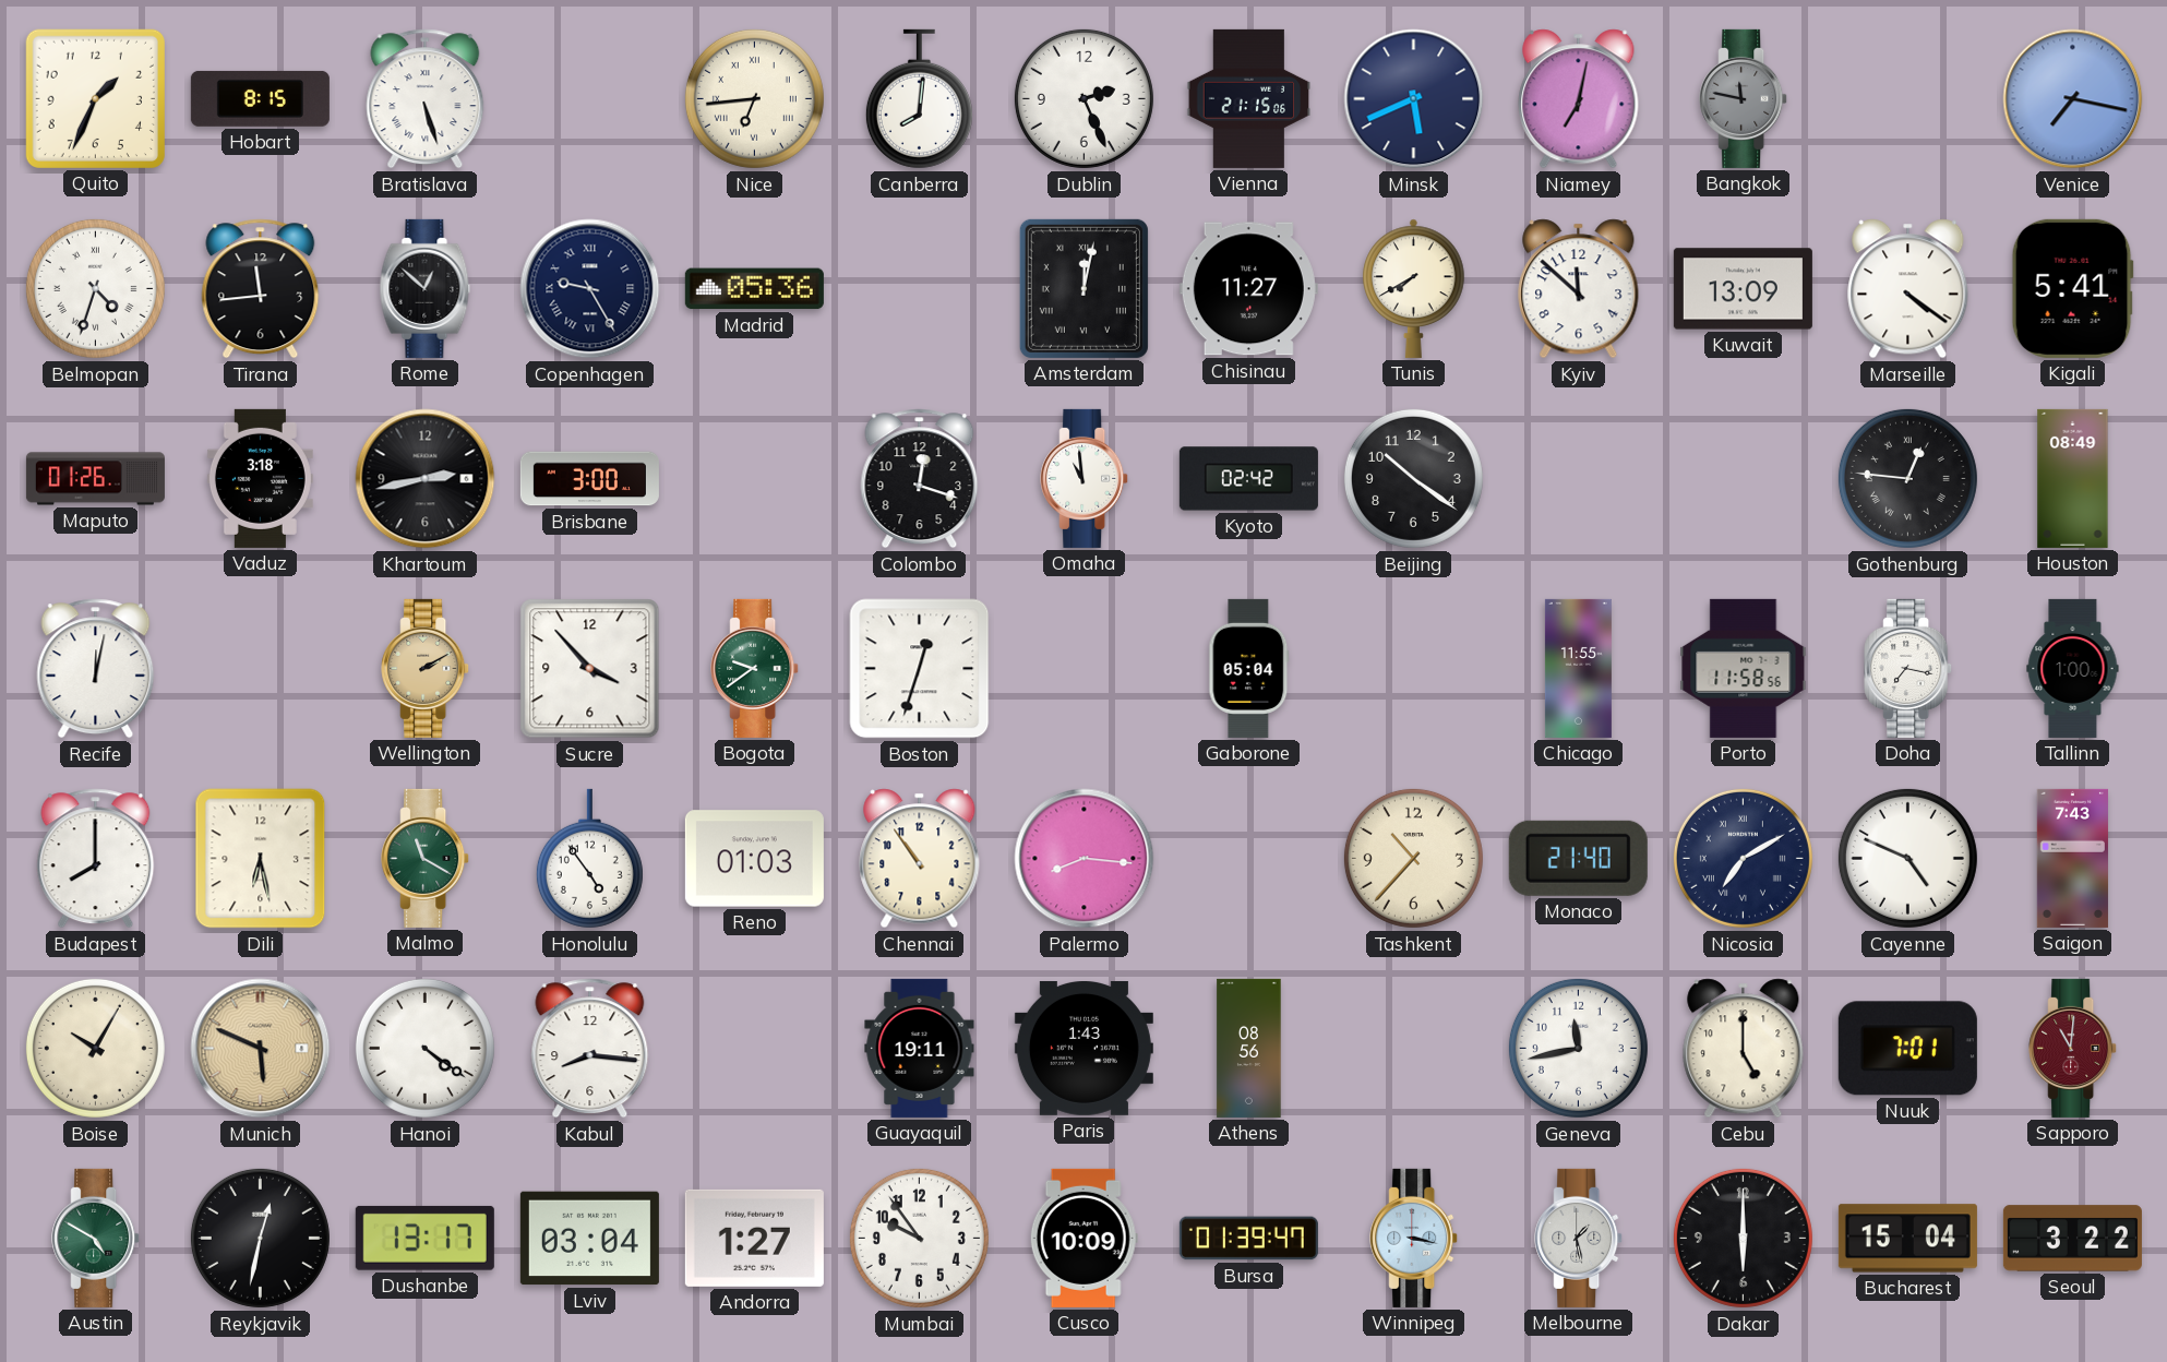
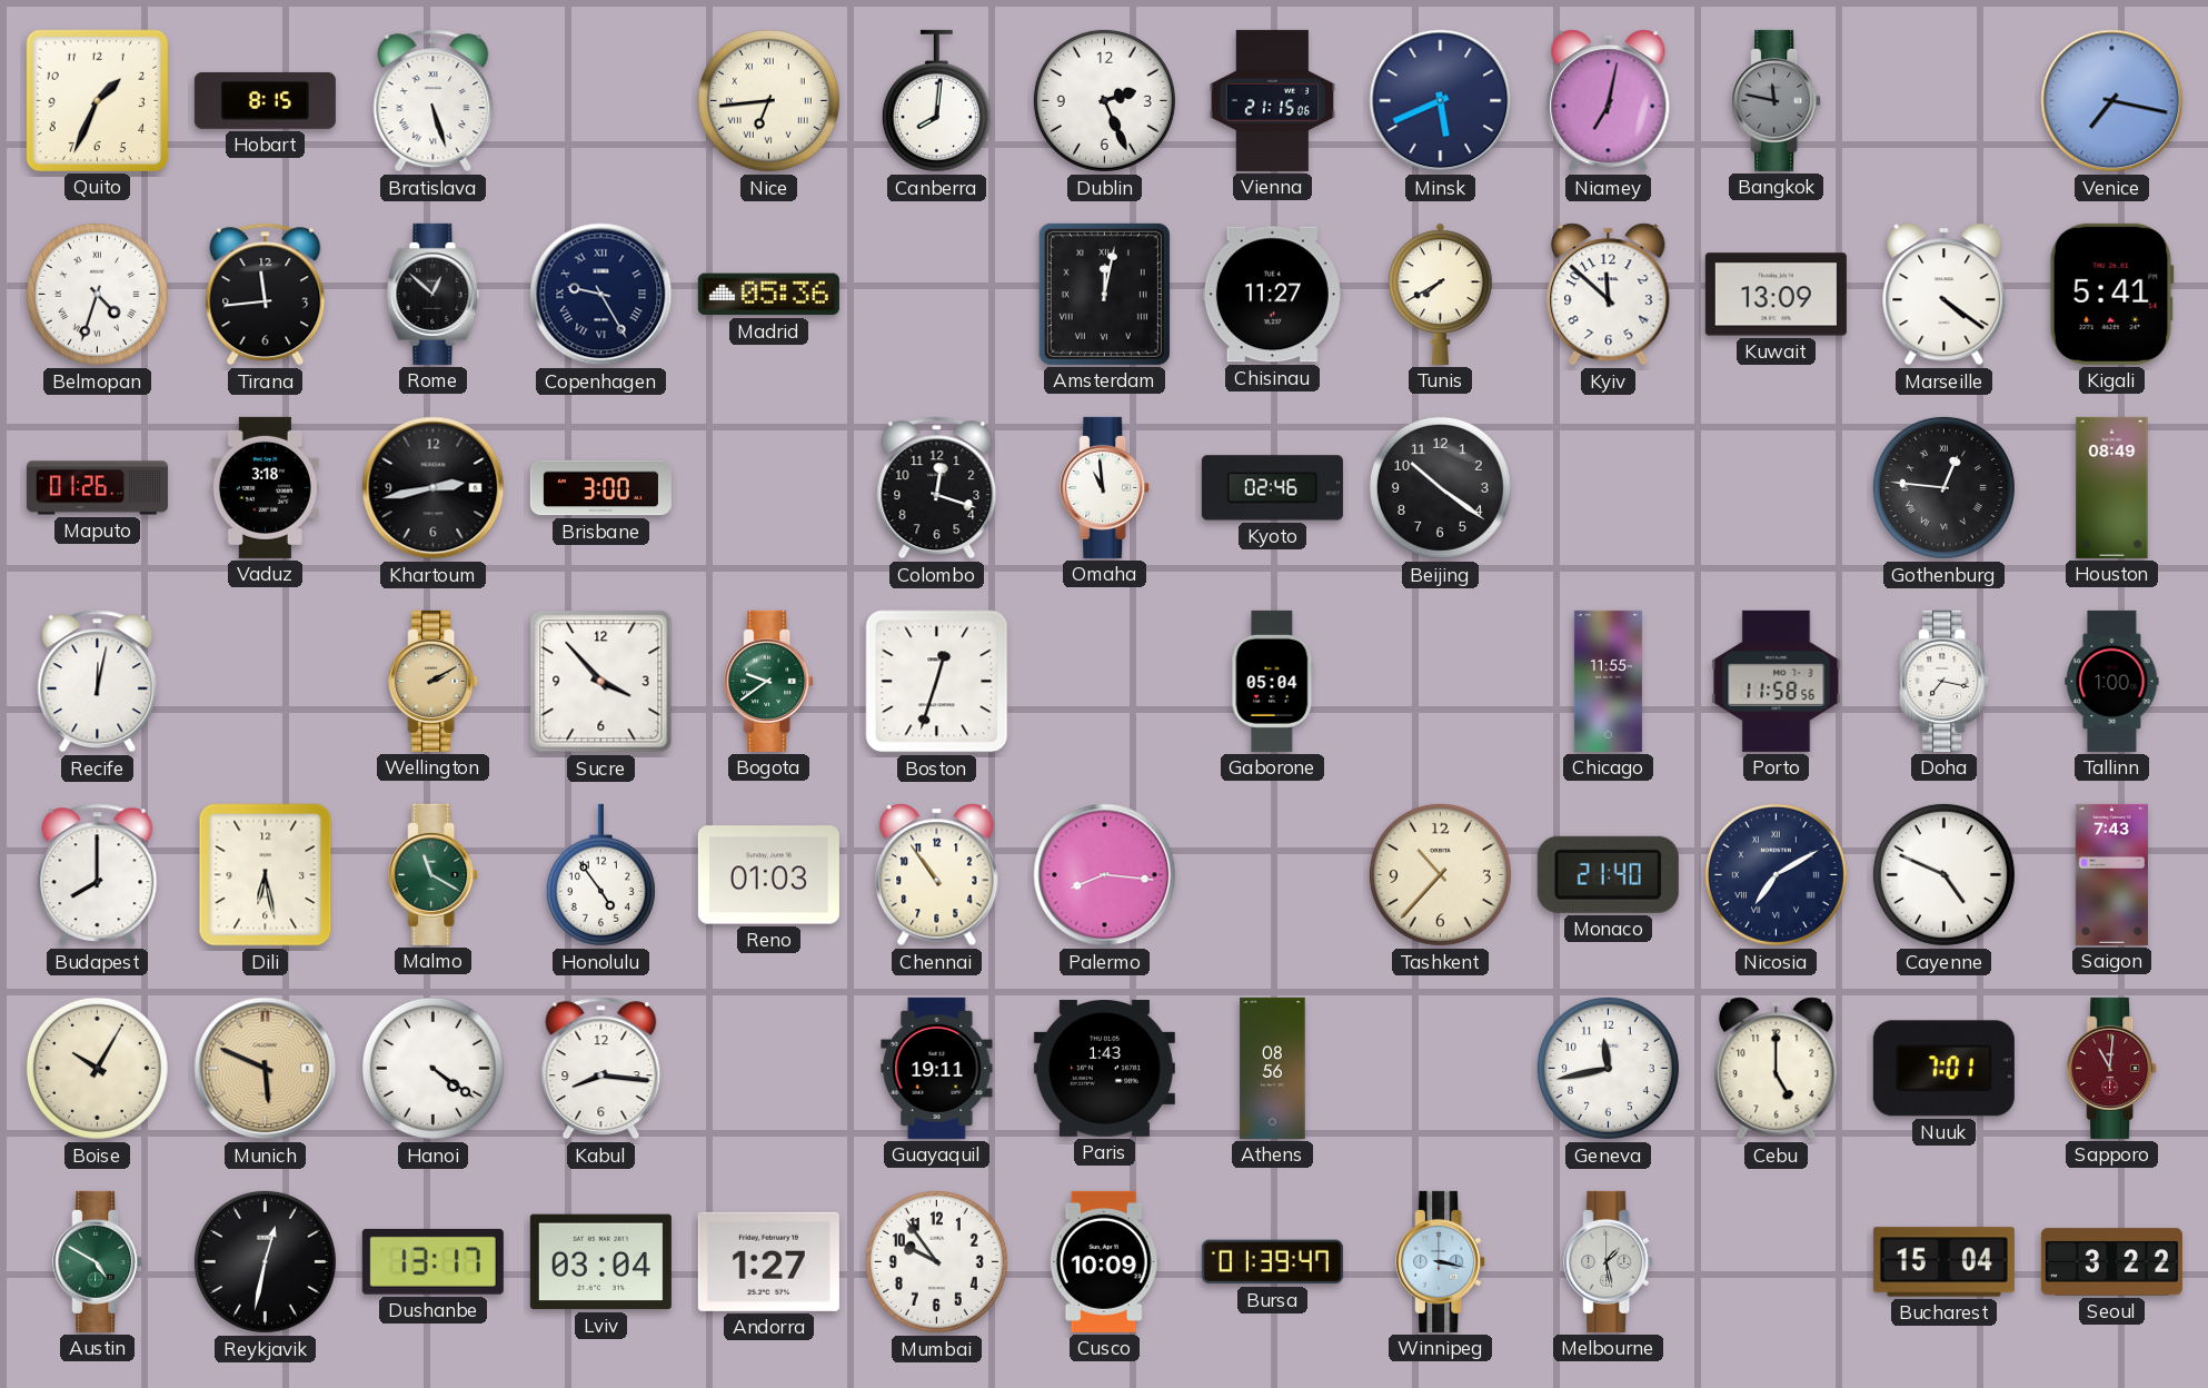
Kyoto: 02:42 -> 02:46 (1272, 488)
Dakar: 6:00 -> none (1743, 1238)
